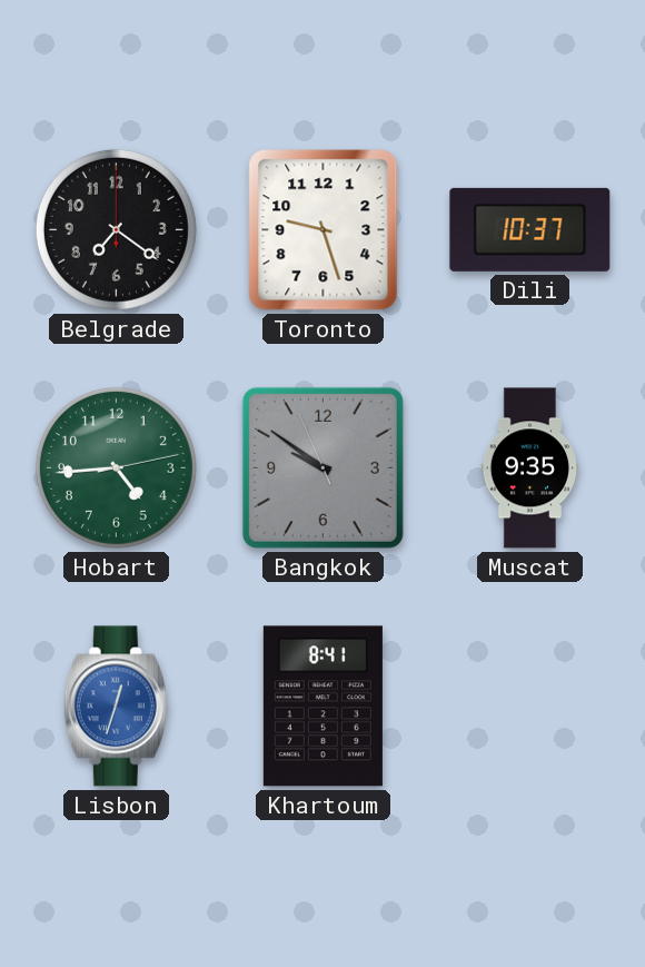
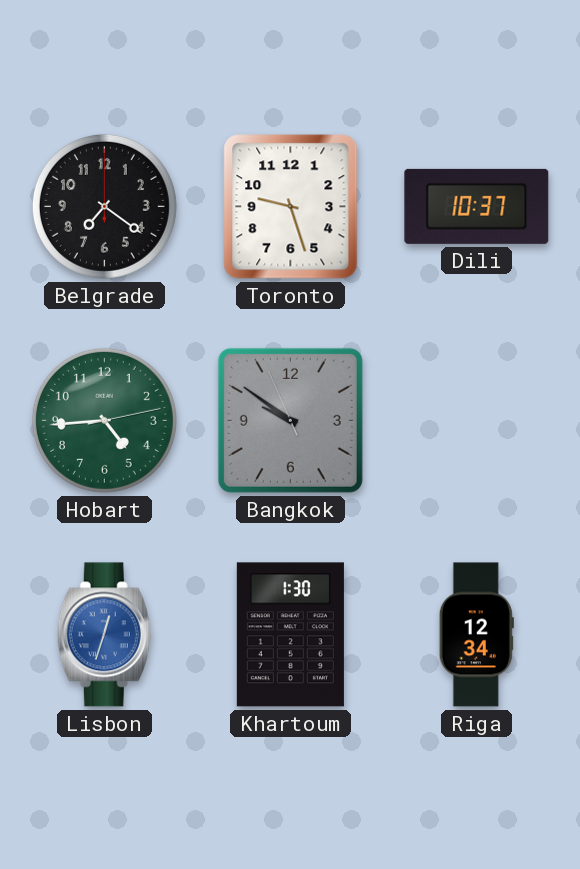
Muscat: 9:35 -> none (529, 468)
Khartoum: 8:41 -> 1:30 (290, 635)
Riga: none -> 12:34 (476, 635)
